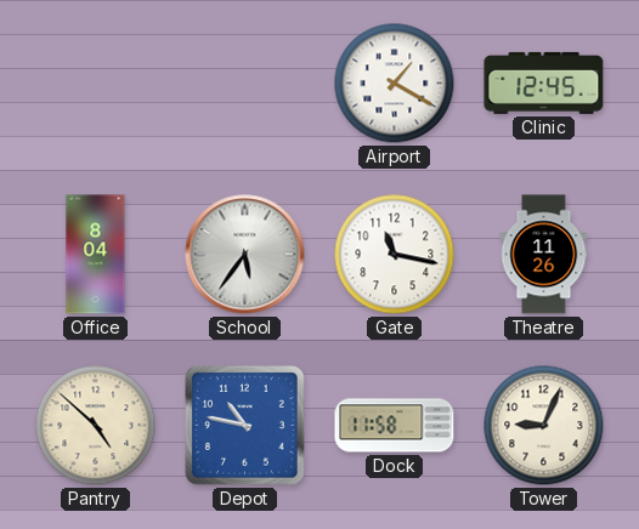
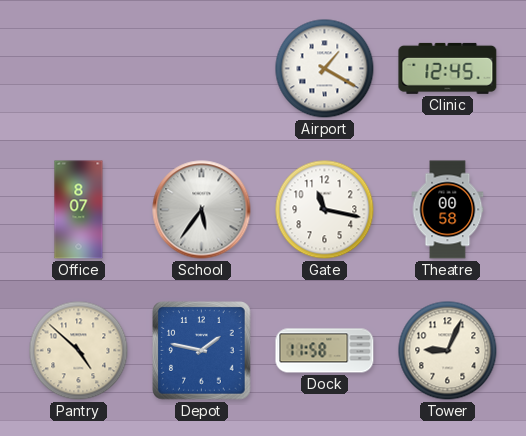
Office: 8:04 -> 8:07 (79, 210)
Theatre: 11:26 -> 00:58 (448, 210)
Depot: 10:47 -> 1:47 (202, 351)
